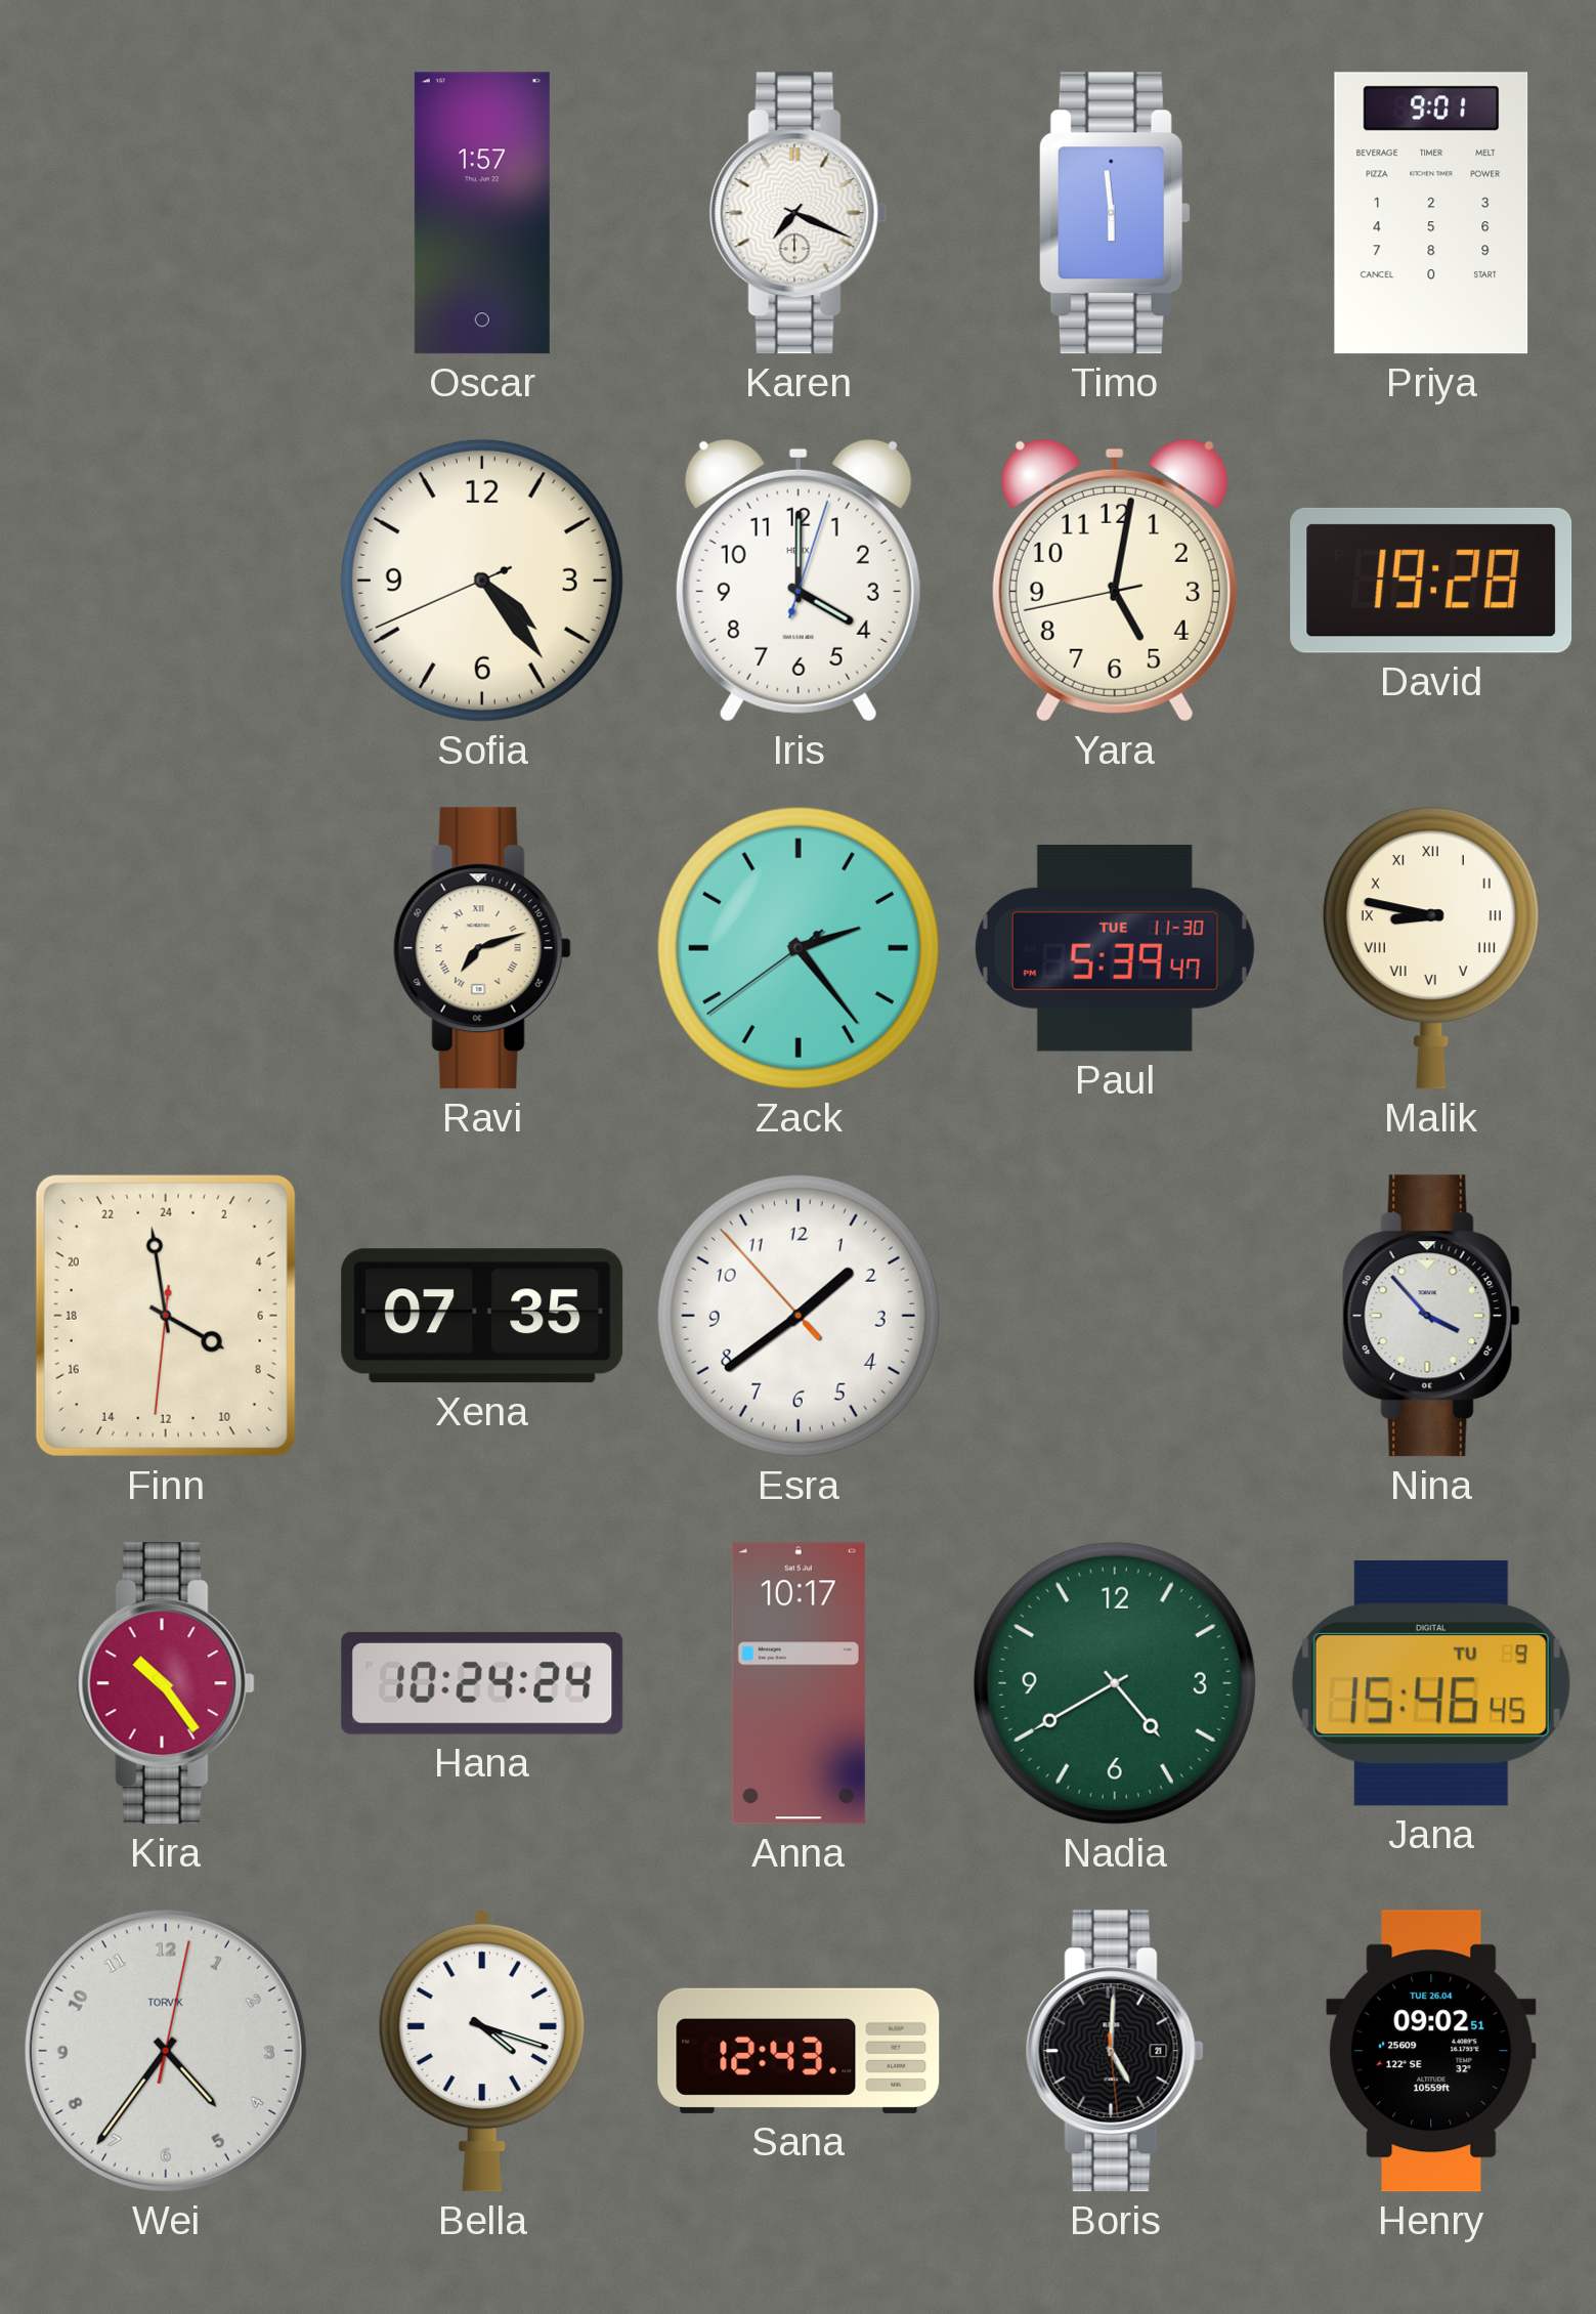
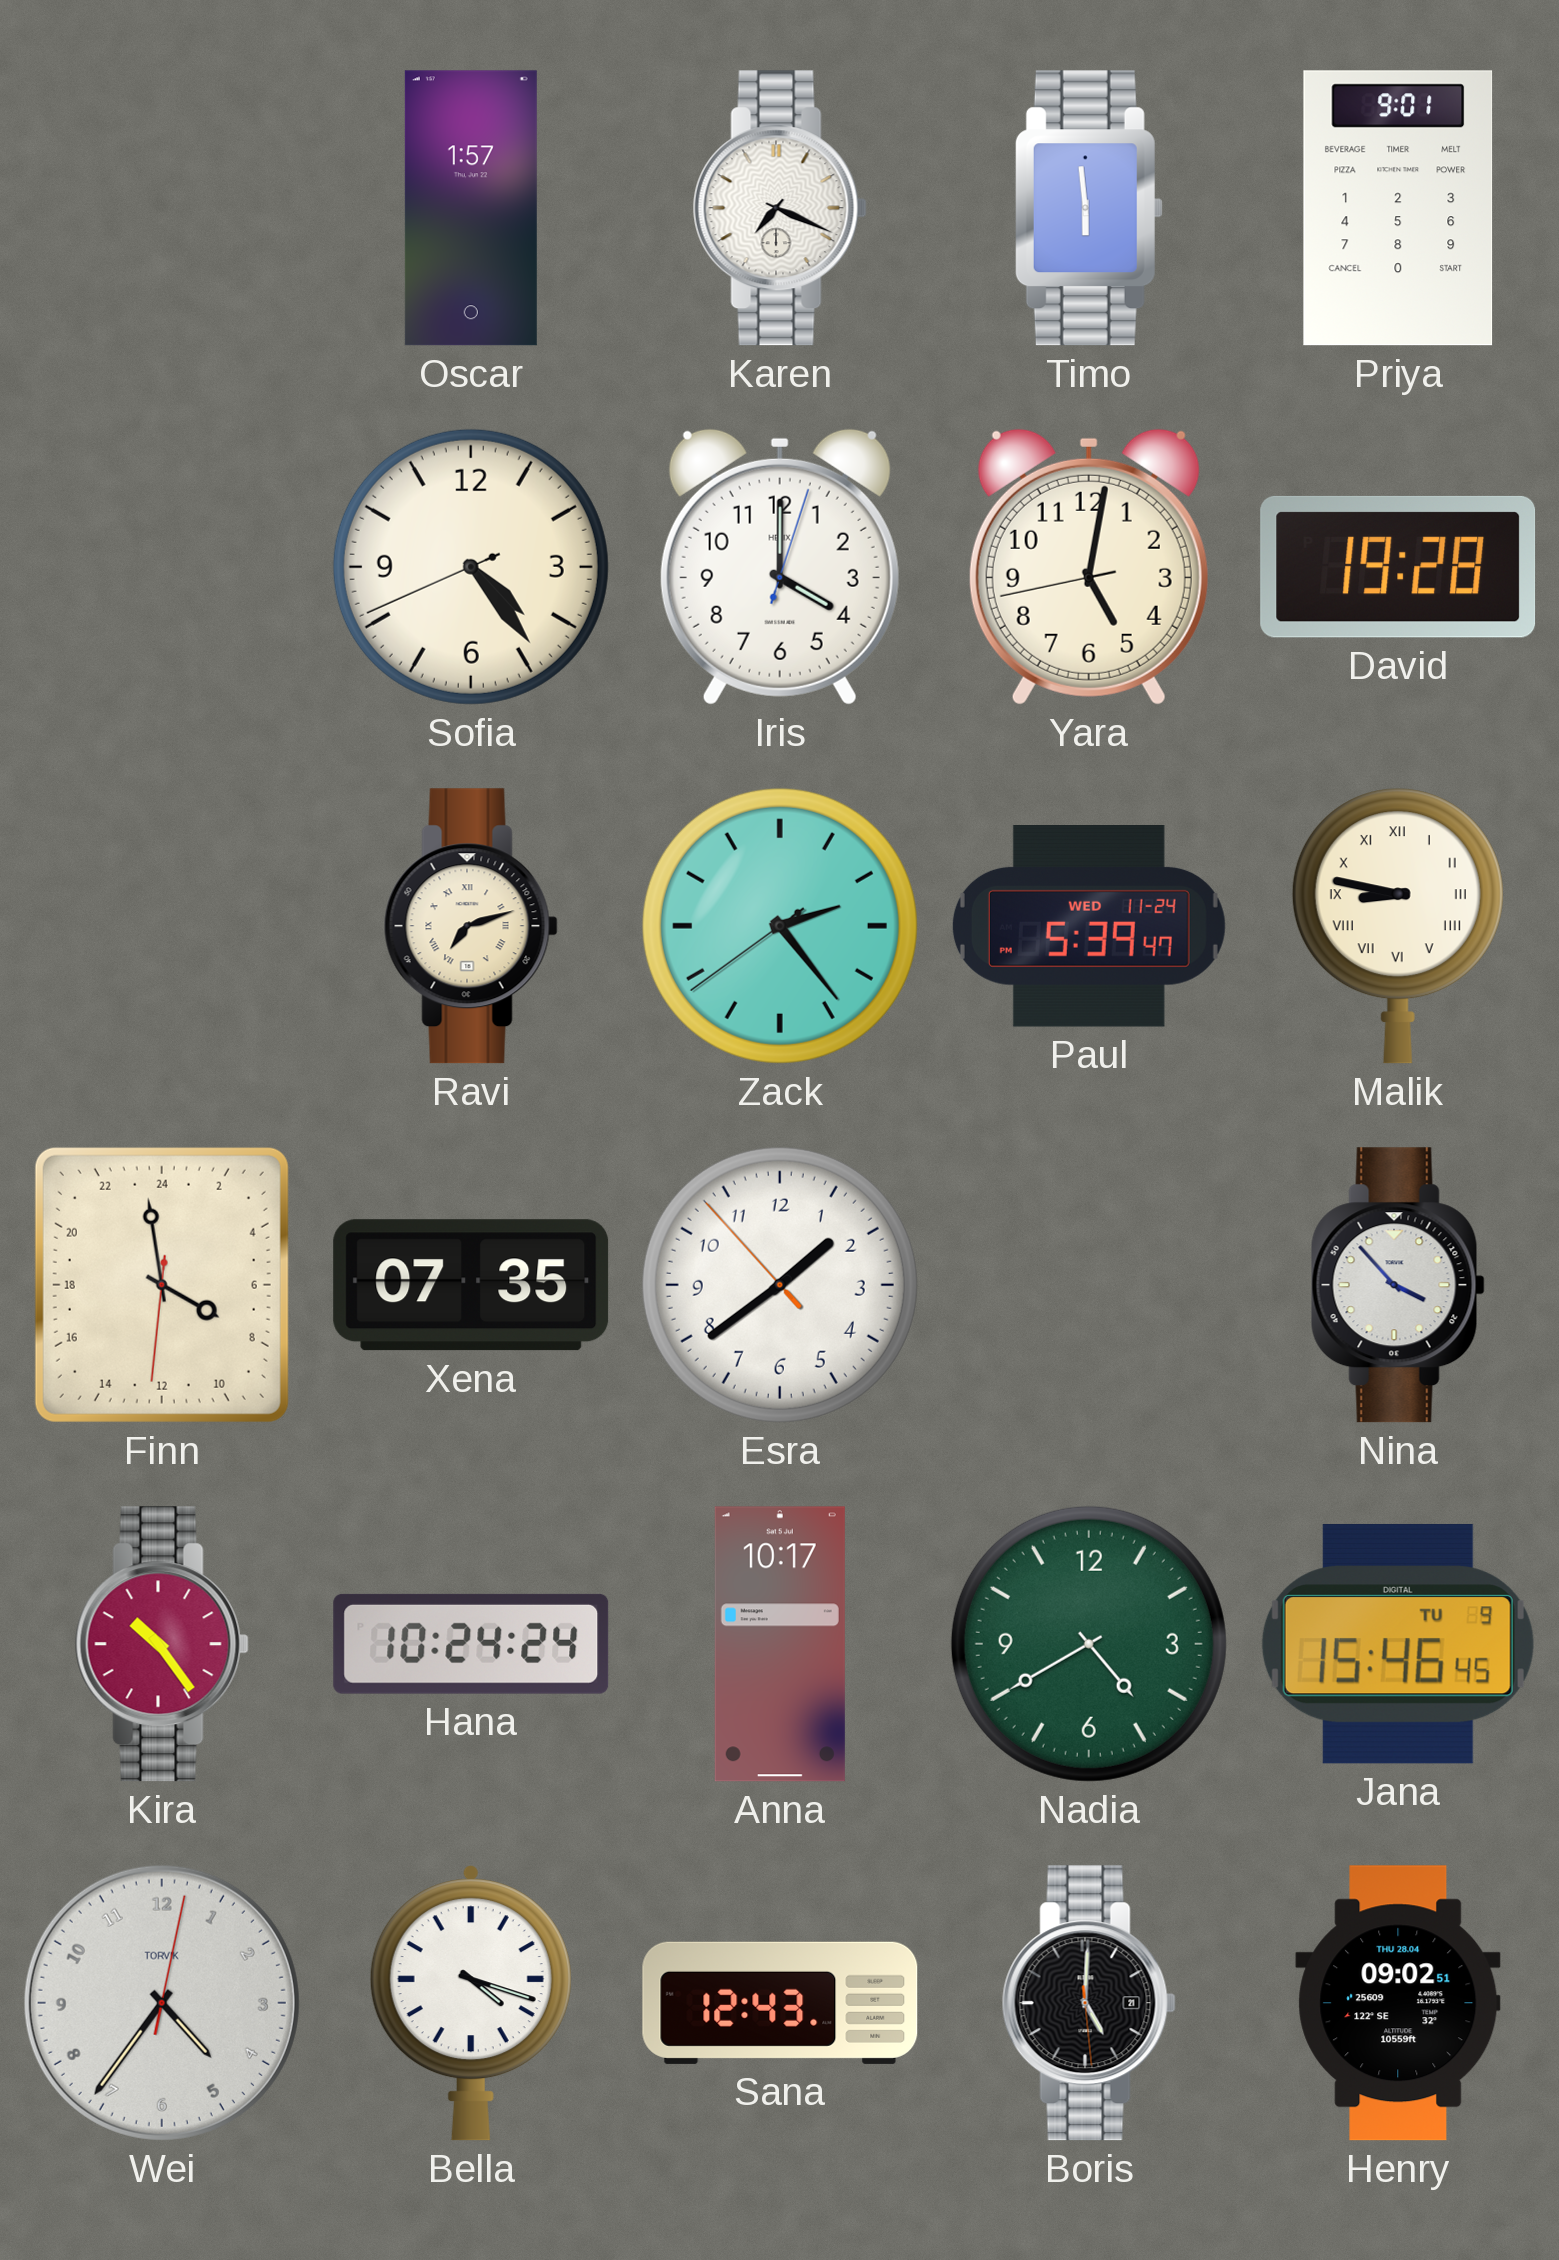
Paul date: TUE 11-30 -> WED 11-24 (1089, 927)
Henry date: TUE 26.04 -> THU 28.04 (1398, 2003)
